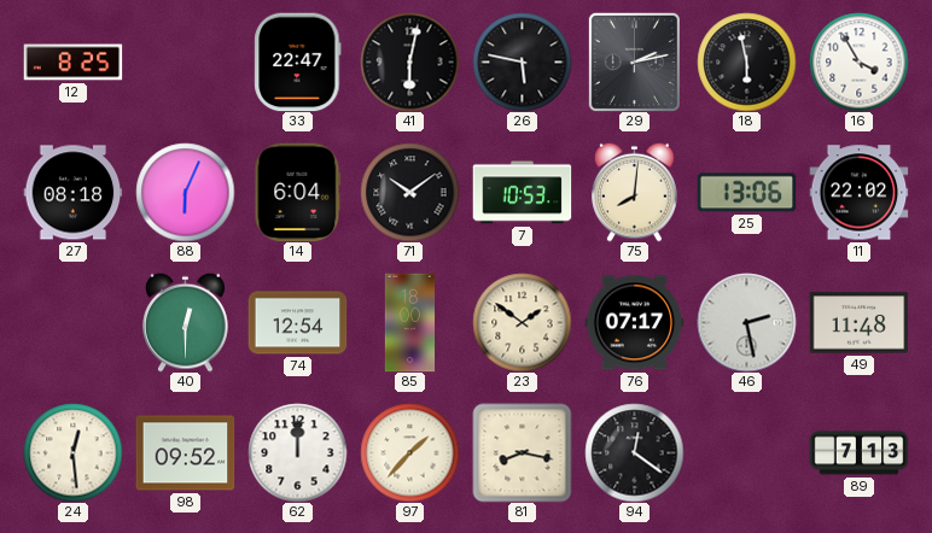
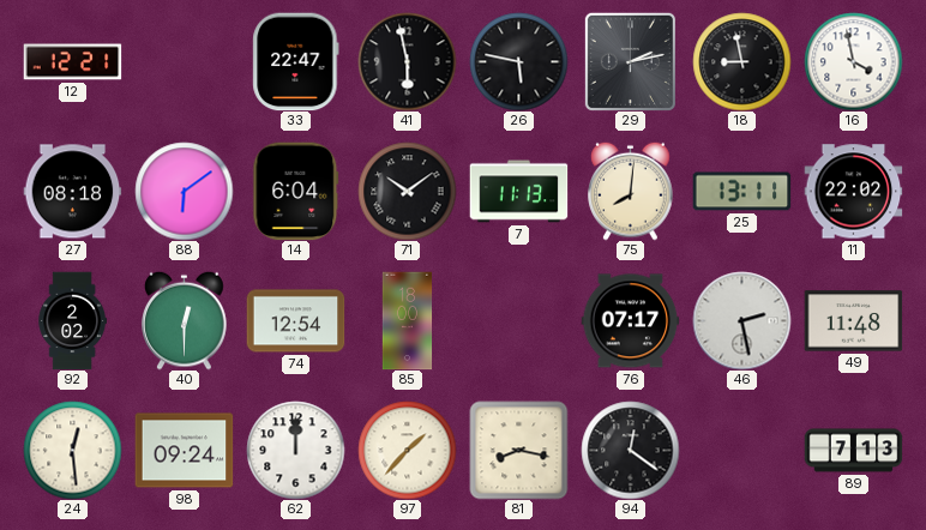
12: 8:25 -> 12:21 (72, 62)
41: 6:02 -> 5:58 (407, 61)
18: 5:58 -> 8:58 (741, 61)
16: 3:55 -> 3:58 (853, 61)
88: 6:04 -> 6:09 (184, 191)
7: 10:53 -> 11:13 (518, 192)
25: 13:06 -> 13:11 (741, 192)
92: none -> 2:02 (72, 320)
23: 1:51 -> none (522, 322)
98: 09:52 -> 09:24 (184, 451)
